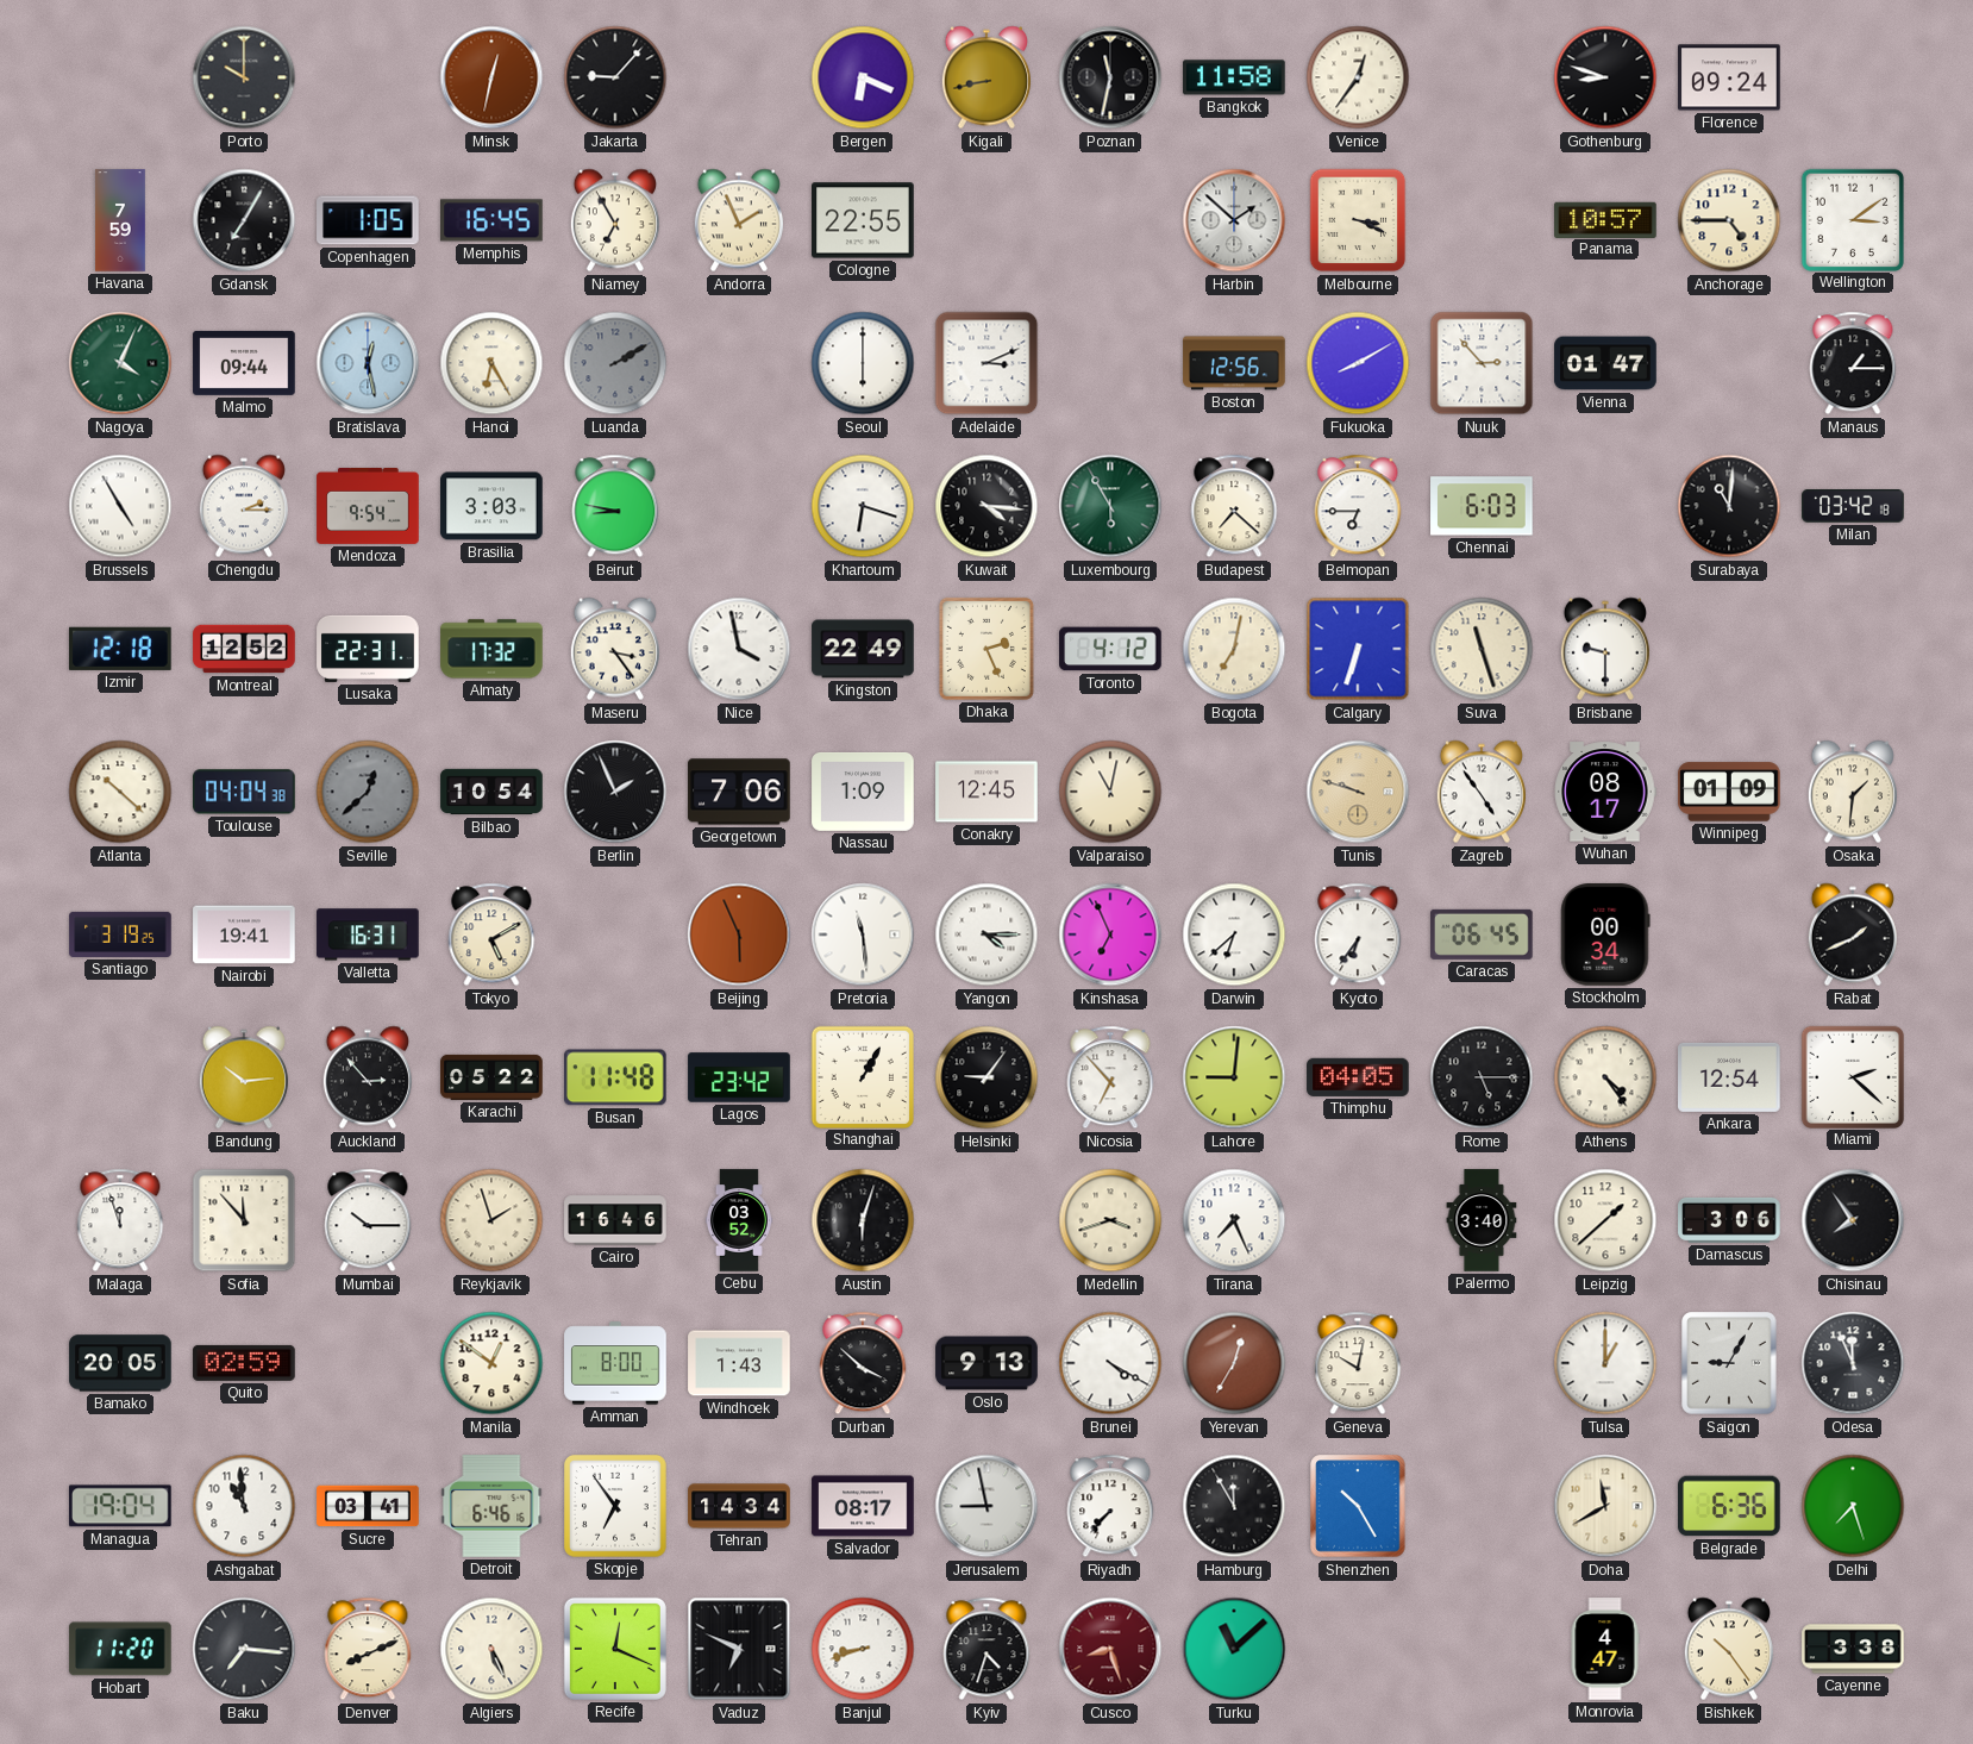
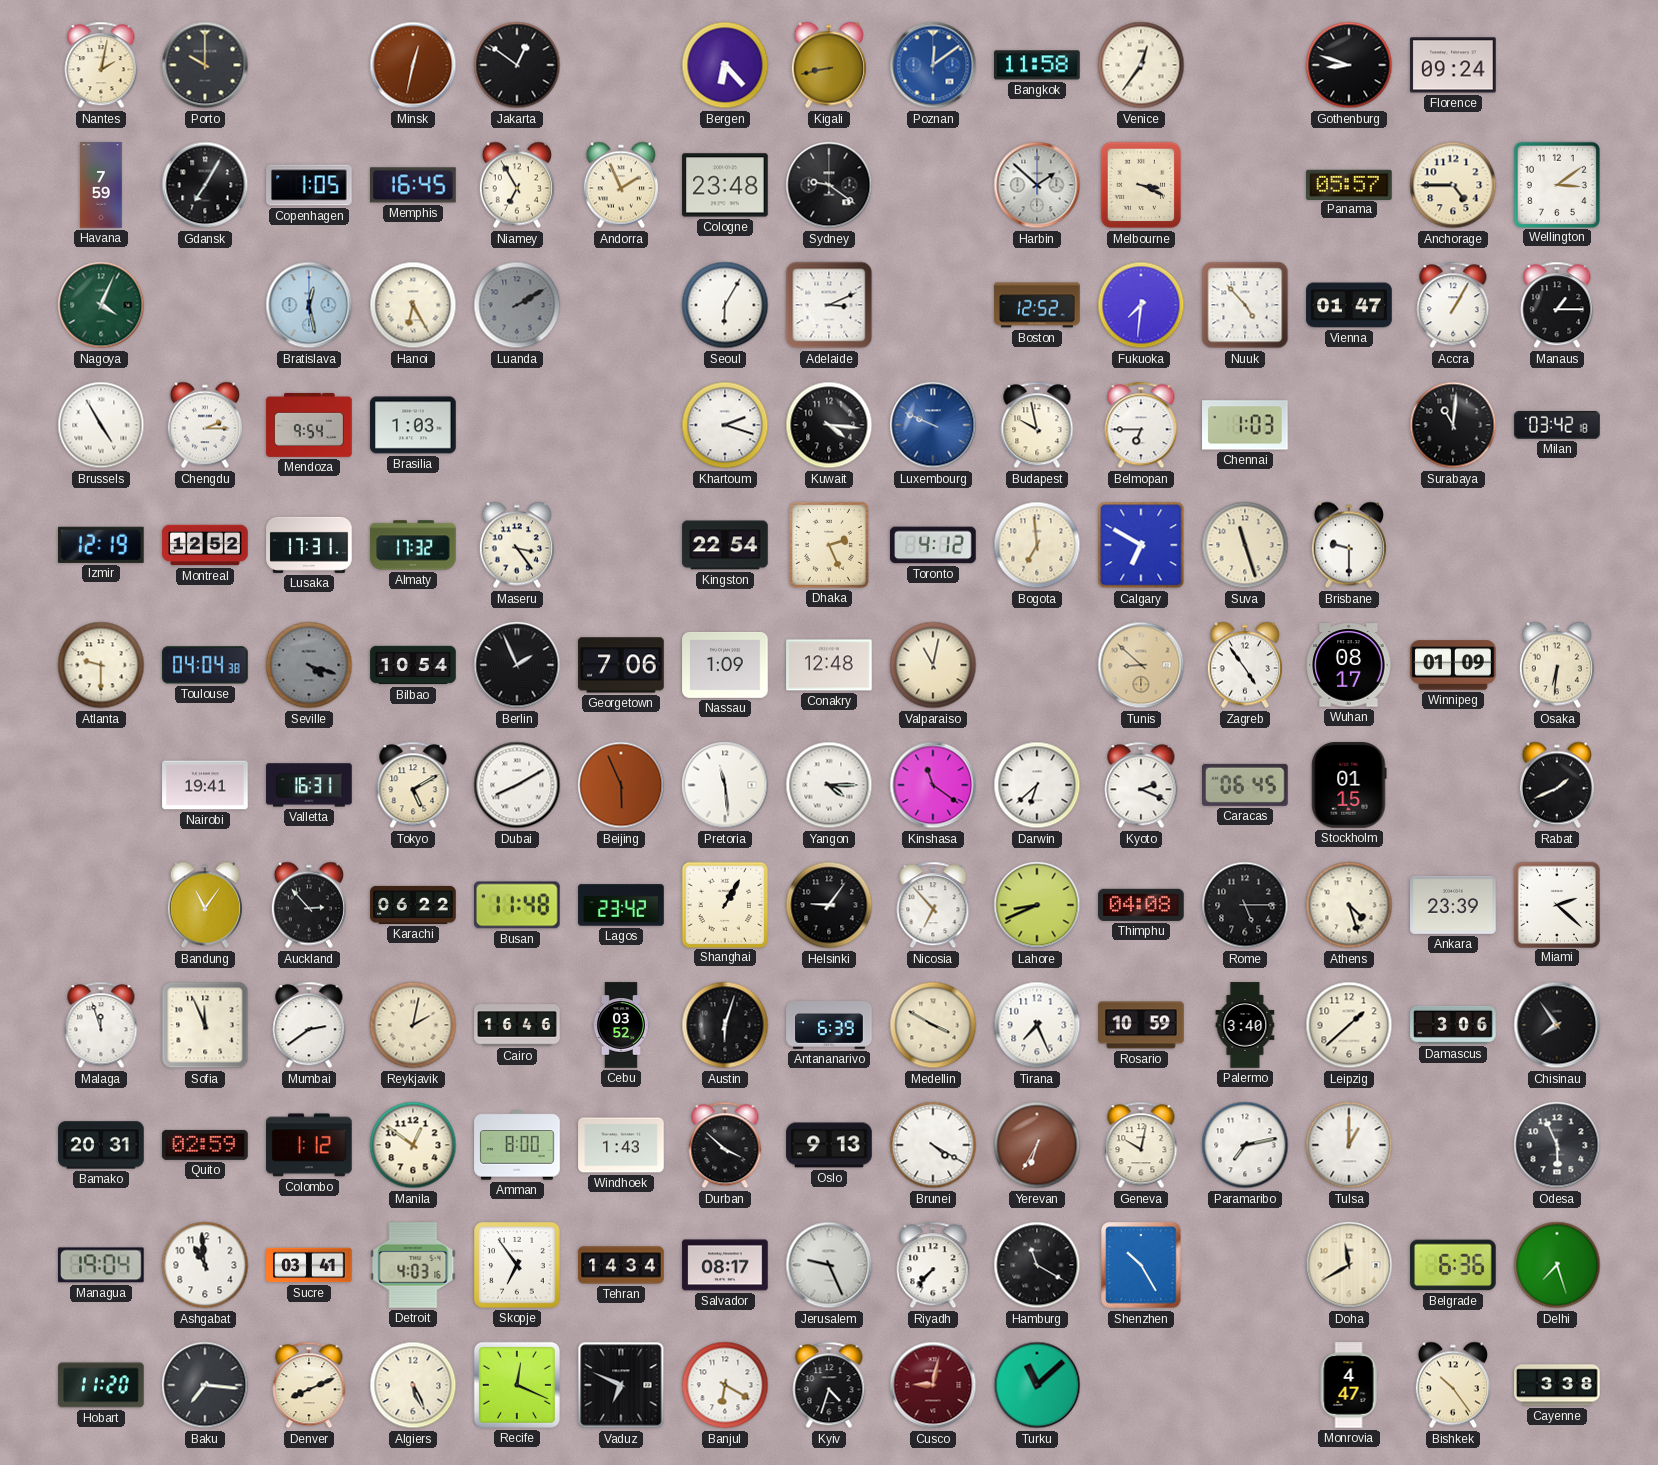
Nantes: none -> 2:02 (101, 65)
Jakarta: 9:07 -> 12:51 (517, 65)
Bergen: 6:19 -> 6:23 (725, 65)
Poznan: 11:32 -> 12:09 (933, 65)
Poznan dial: black -> blue (933, 65)
Cologne: 22:55 -> 23:48 (725, 185)
Sydney: none -> 9:21 (829, 185)
Panama: 10:57 -> 05:57 (1349, 184)
Malmo: 09:44 -> none (244, 363)
Seoul: 6:00 -> 6:05 (725, 305)
Boston: 12:56 -> 12:52 (1037, 305)
Fukuoka: 8:10 -> 7:31 (1141, 305)
Nuuk: 2:53 -> 4:53 (1245, 305)
Accra: none -> 1:05 (1453, 305)
Brasilia: 3:03 -> 1:03 (413, 425)
Beirut: 8:47 -> none (615, 506)
Khartoum: 6:18 -> 2:18 (725, 425)
Luxembourg: 5:55 -> 9:49 (933, 425)
Luxembourg dial: green -> blue (933, 425)
Budapest: 7:22 -> 9:58 (1037, 425)
Chennai: 6:03 -> 1:03 (1245, 425)
Izmir: 12:18 -> 12:19 (102, 545)
Lusaka: 22:31 -> 17:31 (309, 545)
Nice: 3:58 -> none (739, 649)
Kingston: 22:49 -> 22:54 (725, 545)
Bogota: 7:02 -> 6:59 (1037, 545)
Calgary: 6:33 -> 6:50 (1141, 545)
Atlanta: 10:22 -> 9:30 (101, 665)
Seville: 12:38 -> 4:18 (309, 665)
Conakry: 12:45 -> 12:48 (829, 665)
Tunis: 9:48 -> 8:52 (1141, 665)
Osaka: 1:31 -> 6:31 (1557, 665)
Santiago: 3:19 -> none (120, 934)
Dubai: none -> 8:10 (517, 785)
Kinshasa: 6:56 -> 11:21 (933, 785)
Kyoto: 6:36 -> 2:19 (1141, 785)
Stockholm: 00:34 -> 01:15 (1349, 785)
Bandung: 10:14 -> 11:06 (205, 905)
Karachi: 05:22 -> 06:22 (413, 905)
Lahore: 9:01 -> 8:41 (1037, 905)
Thimphu: 04:05 -> 04:08 (1141, 905)
Athens: 4:24 -> 4:27 (1349, 905)
Ankara: 12:54 -> 23:39 (1453, 905)
Sofia: 11:53 -> 11:56 (205, 1025)
Mumbai: 10:15 -> 2:39 (309, 1025)
Reykjavik: 1:57 -> 2:02 (413, 1025)
Antananarivo: none -> 6:39 (829, 1025)
Medellin: 3:42 -> 3:50 (933, 1025)
Rosario: none -> 10:59 (1141, 1025)
Bamako: 20:05 -> 20:31 (101, 1145)
Colombo: none -> 1:12 (309, 1145)
Yerevan: 12:35 -> 6:35 (1037, 1145)
Paramaribo: none -> 7:13 (1245, 1145)
Saigon: 9:05 -> none (1729, 1363)
Odesa: 11:56 -> 5:56 (1557, 1145)
Detroit: 6:46 -> 4:03 (413, 1265)
Jerusalem: 8:58 -> 9:26 (829, 1265)
Hamburg: 11:55 -> 11:20 (1037, 1265)
Banjul: 8:42 -> 6:20 (725, 1385)
Cusco: 8:27 -> 9:02 (933, 1385)
